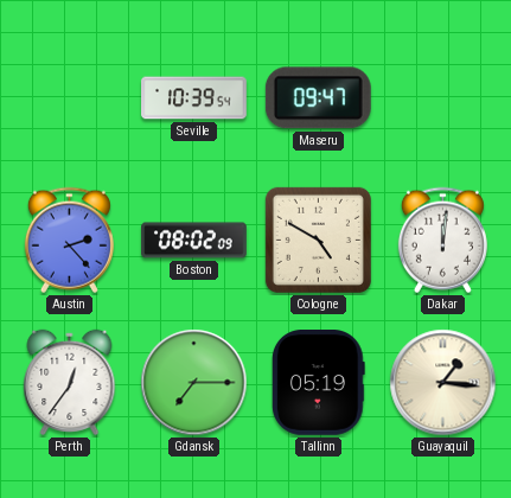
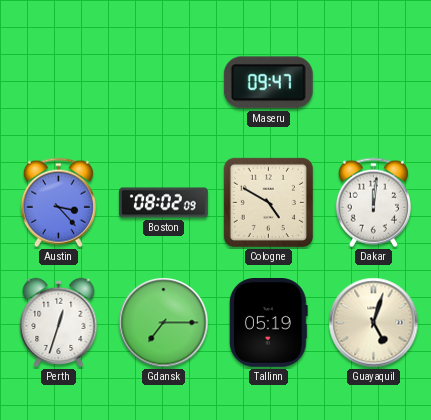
Seville: 10:39 -> none (194, 98)
Austin: 2:23 -> 3:23 (58, 203)
Perth: 12:36 -> 12:33 (59, 322)
Guayaquil: 1:16 -> 5:03 (374, 323)
